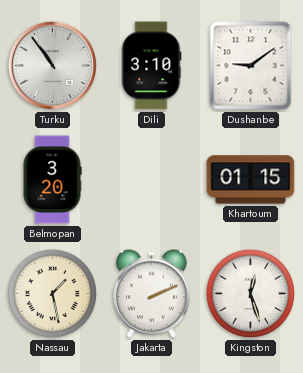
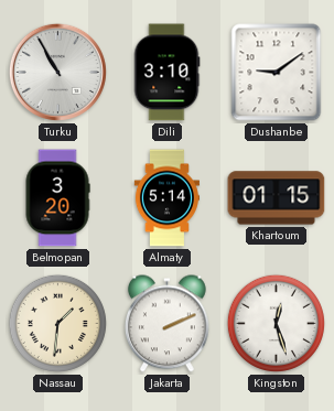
Turku: 10:54 -> 10:55 (57, 72)
Almaty: none -> 5:14 (166, 198)
Nassau: 1:28 -> 1:31 (57, 323)
